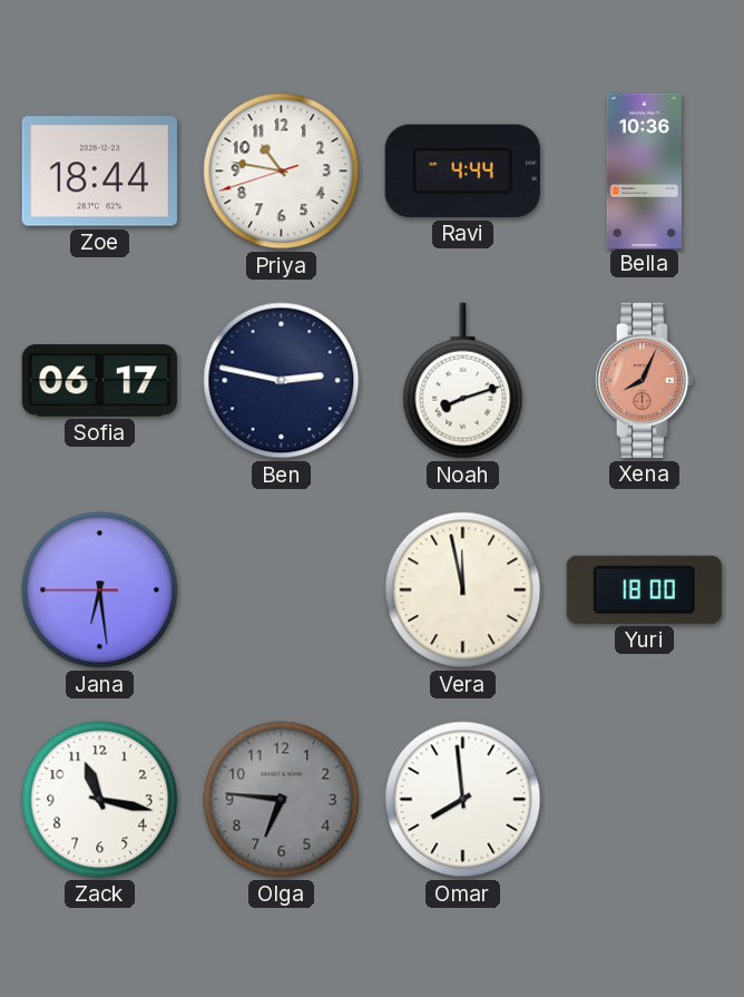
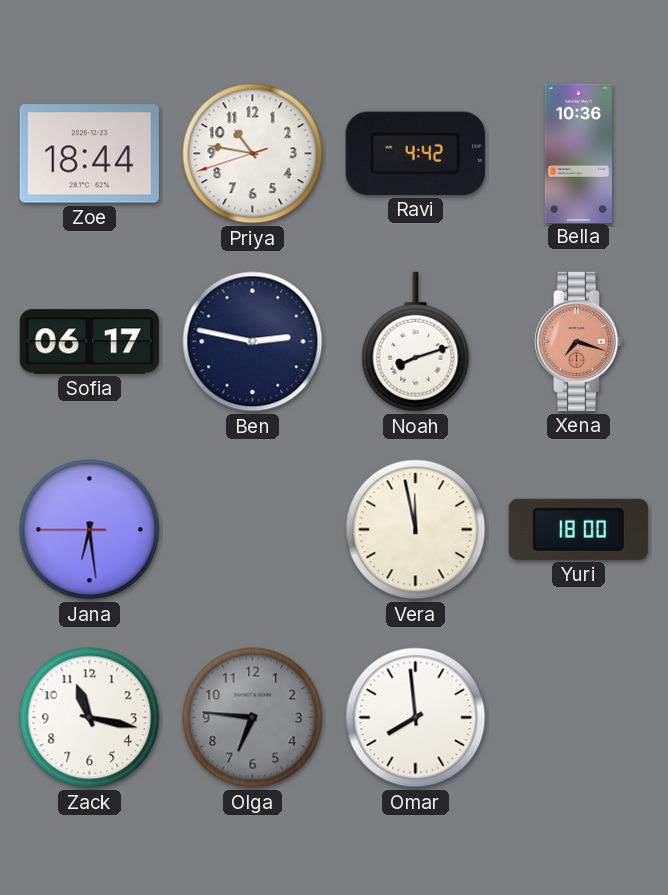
Ravi: 4:44 -> 4:42 (415, 153)
Xena: 8:04 -> 7:18 (579, 341)
